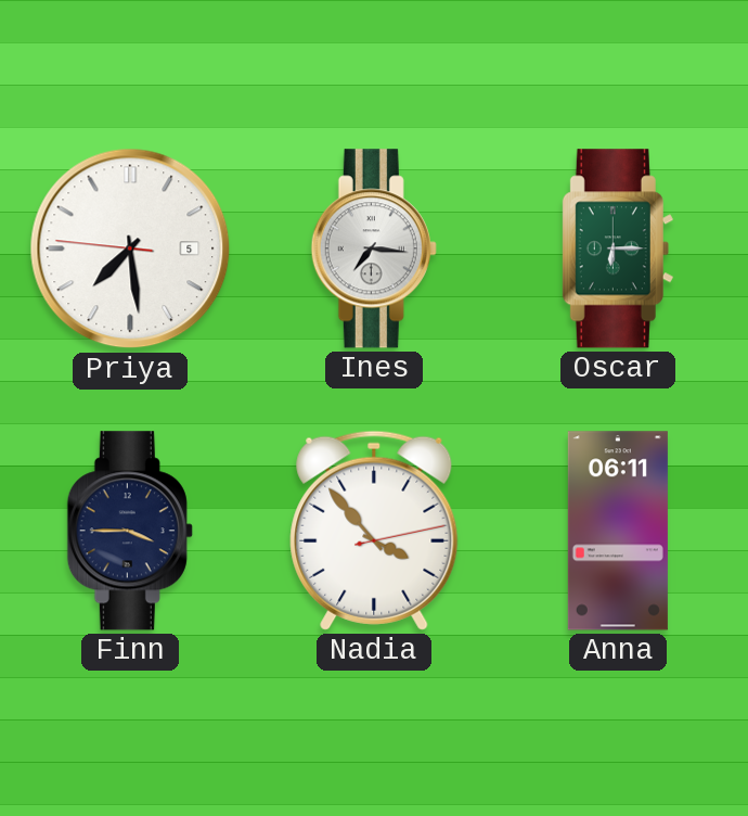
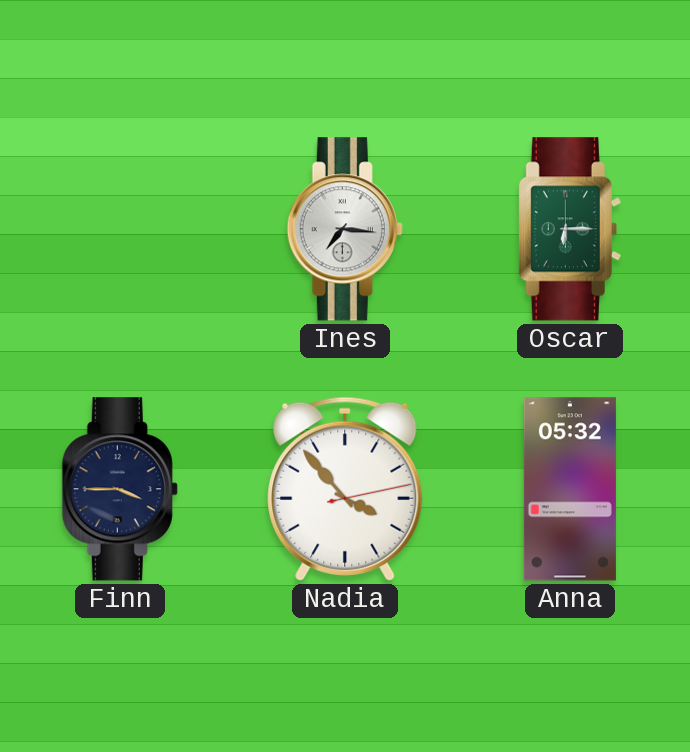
Priya: 7:28 -> none (130, 248)
Anna: 06:11 -> 05:32 (570, 489)
